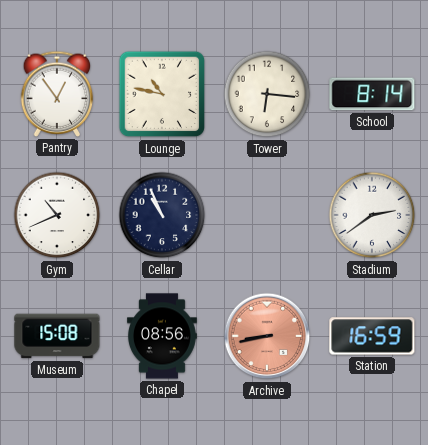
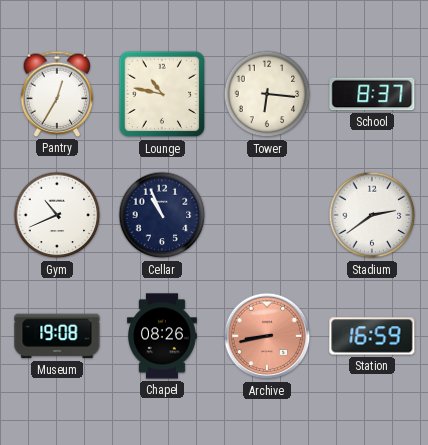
Pantry: 12:54 -> 12:35 (57, 94)
School: 8:14 -> 8:37 (372, 94)
Museum: 15:08 -> 19:08 (57, 336)
Chapel: 08:56 -> 08:26 (163, 336)
